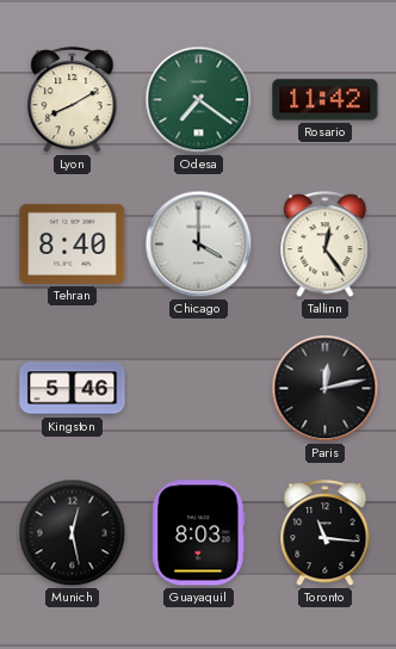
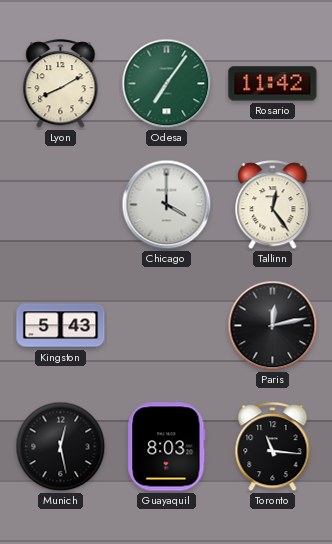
Odesa: 7:21 -> 7:06 (167, 84)
Tehran: 8:40 -> none (73, 243)
Kingston: 5:46 -> 5:43 (61, 326)
